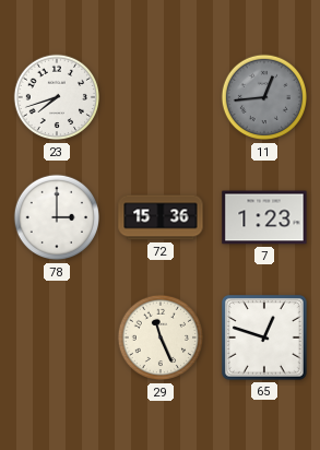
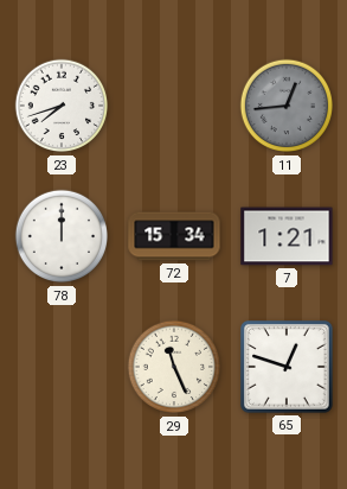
78: 3:00 -> 12:00 (62, 236)
72: 15:36 -> 15:34 (174, 236)
7: 1:23 -> 1:21 (287, 236)
